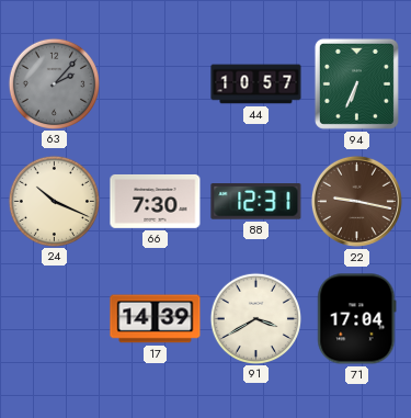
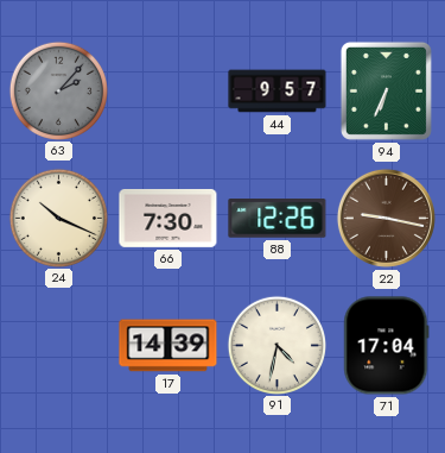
44: 10:57 -> 9:57 (278, 92)
88: 12:31 -> 12:26 (278, 219)
91: 3:40 -> 4:32 (276, 345)
